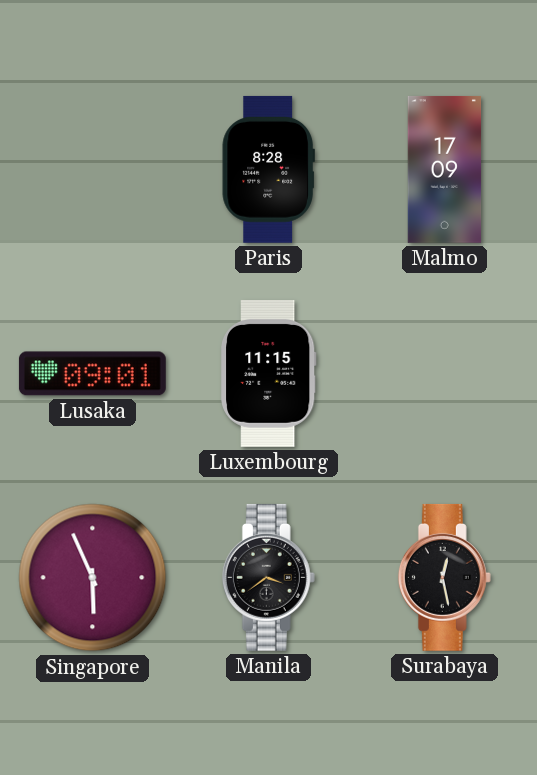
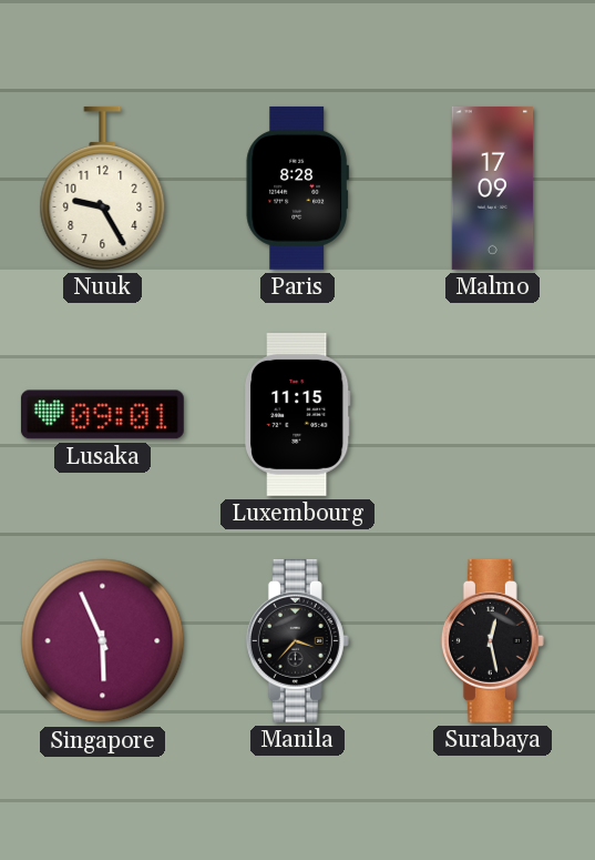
Nuuk: none -> 9:25 (103, 188)
Manila: 3:39 -> 3:37 (297, 640)
